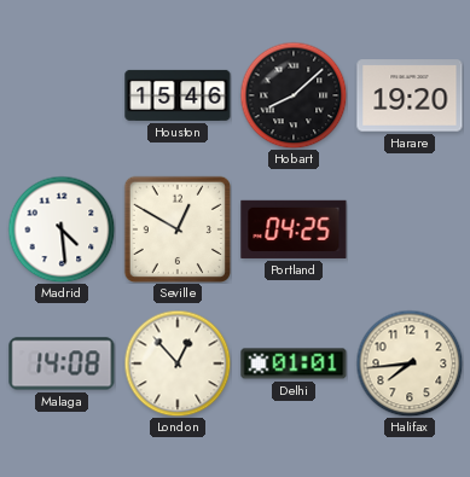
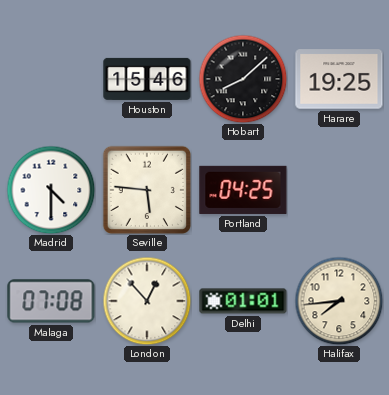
Harare: 19:20 -> 19:25 (339, 79)
Madrid: 4:29 -> 4:30 (51, 190)
Seville: 12:50 -> 5:46 (146, 189)
Malaga: 14:08 -> 07:08 (51, 301)
